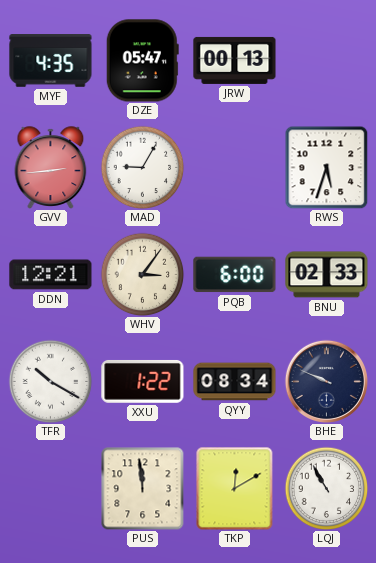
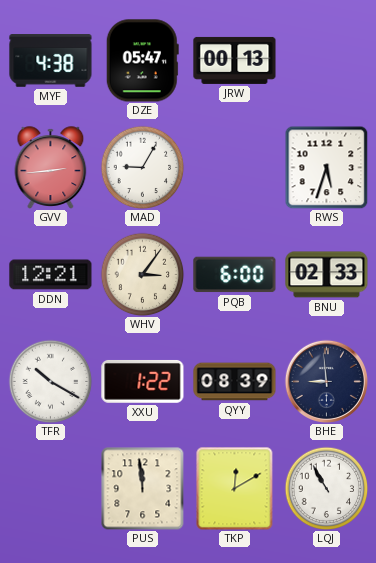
MYF: 4:35 -> 4:38 (51, 61)
QYY: 08:34 -> 08:39 (235, 382)
BHE: 9:49 -> 8:59 (326, 381)
